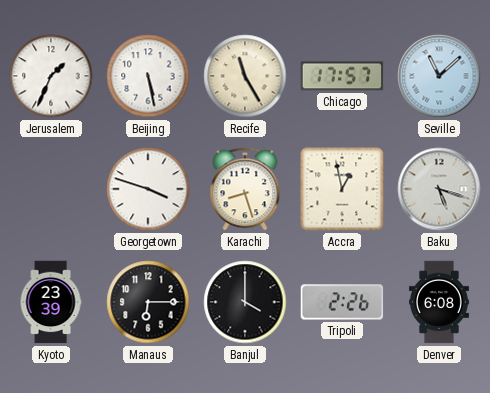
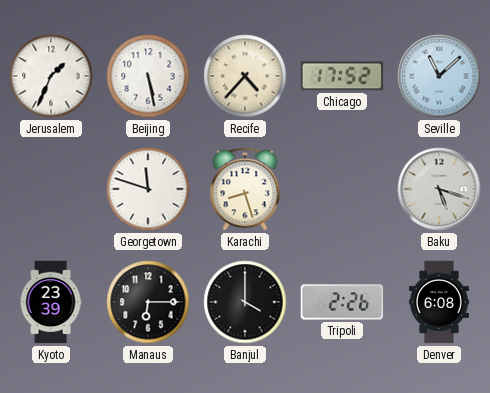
Recife: 11:25 -> 4:37 (245, 76)
Chicago: 17:57 -> 17:52 (342, 76)
Georgetown: 3:48 -> 11:48 (148, 189)
Accra: 12:58 -> none (342, 189)
